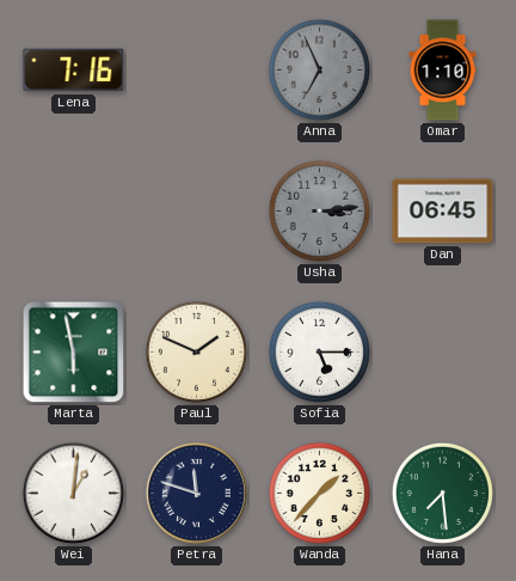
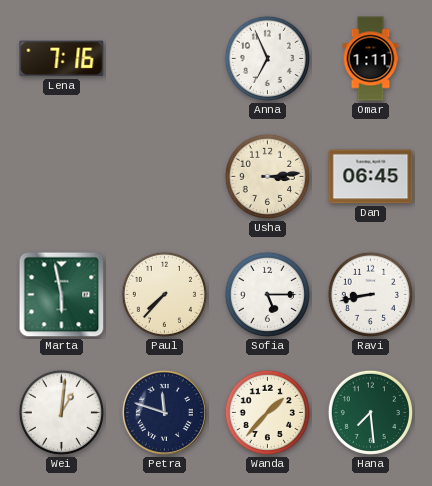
Anna dial: grey -> white (267, 58)
Omar: 1:10 -> 1:11 (371, 59)
Usha dial: grey -> cream (267, 176)
Paul: 1:49 -> 7:37 (164, 294)
Ravi: none -> 8:43 (370, 294)
